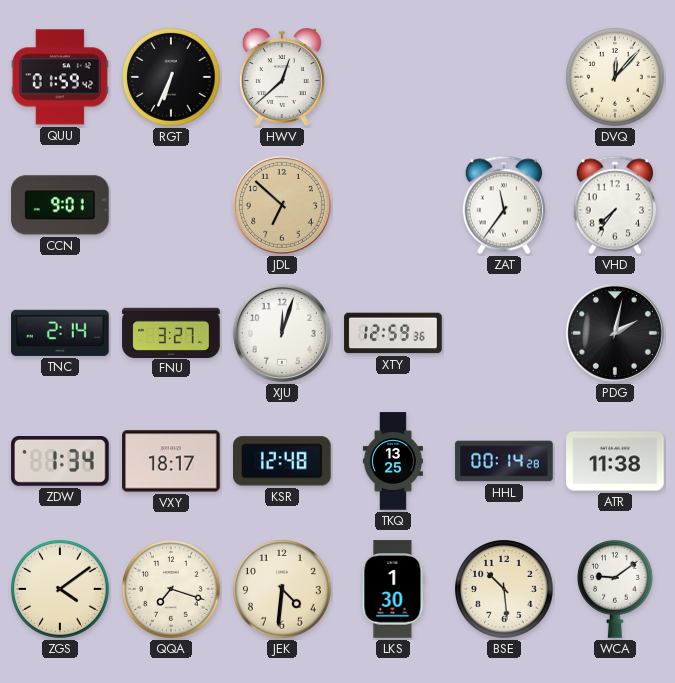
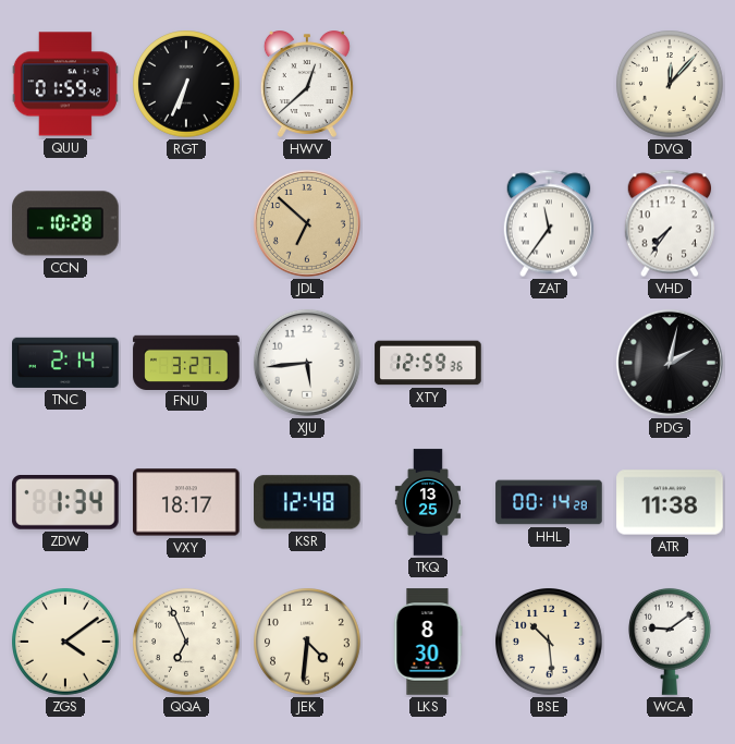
CCN: 9:01 -> 10:28 (65, 223)
XJU: 12:03 -> 5:44 (307, 363)
QQA: 7:18 -> 6:56 (187, 643)
LKS: 1:30 -> 8:30 (428, 642)
